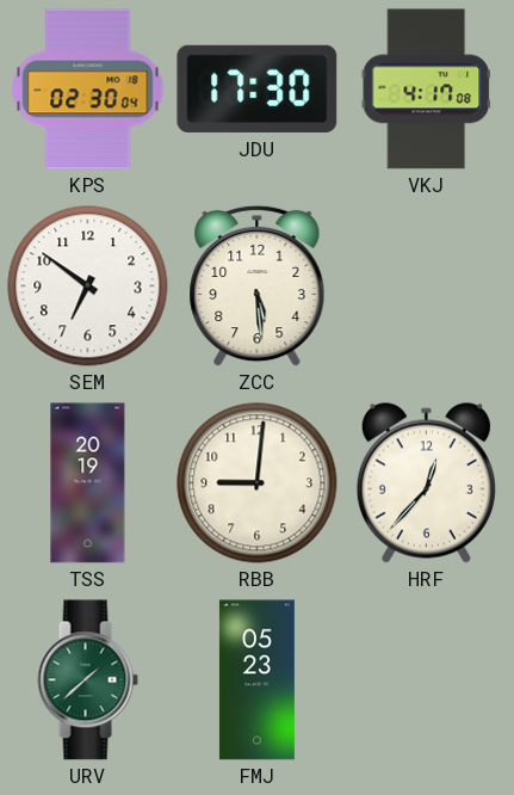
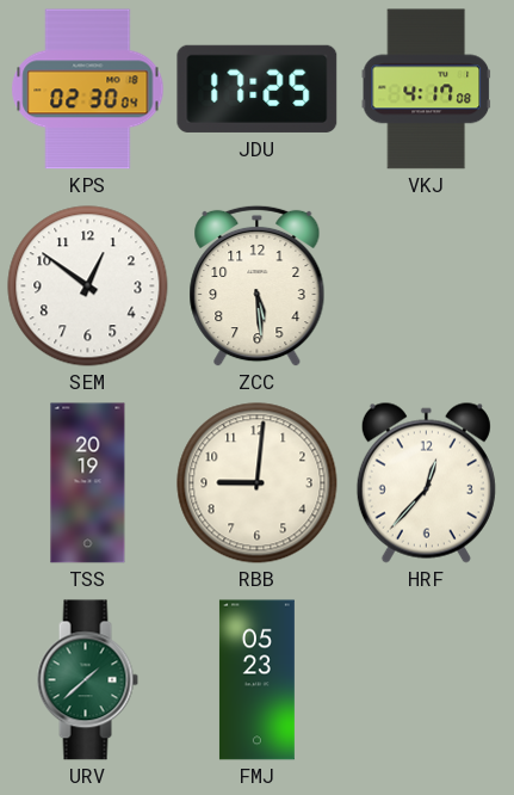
JDU: 17:30 -> 17:25 (258, 88)
SEM: 6:51 -> 12:51 (88, 286)
